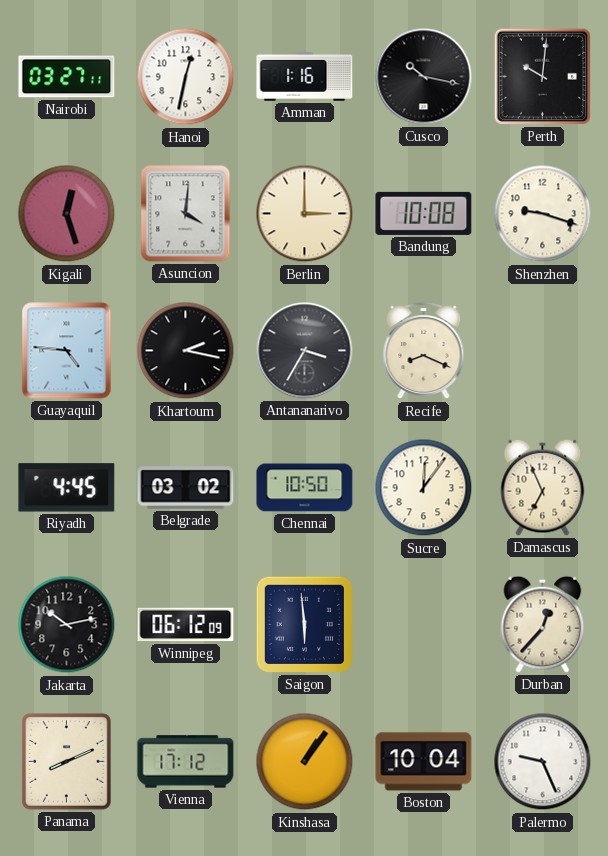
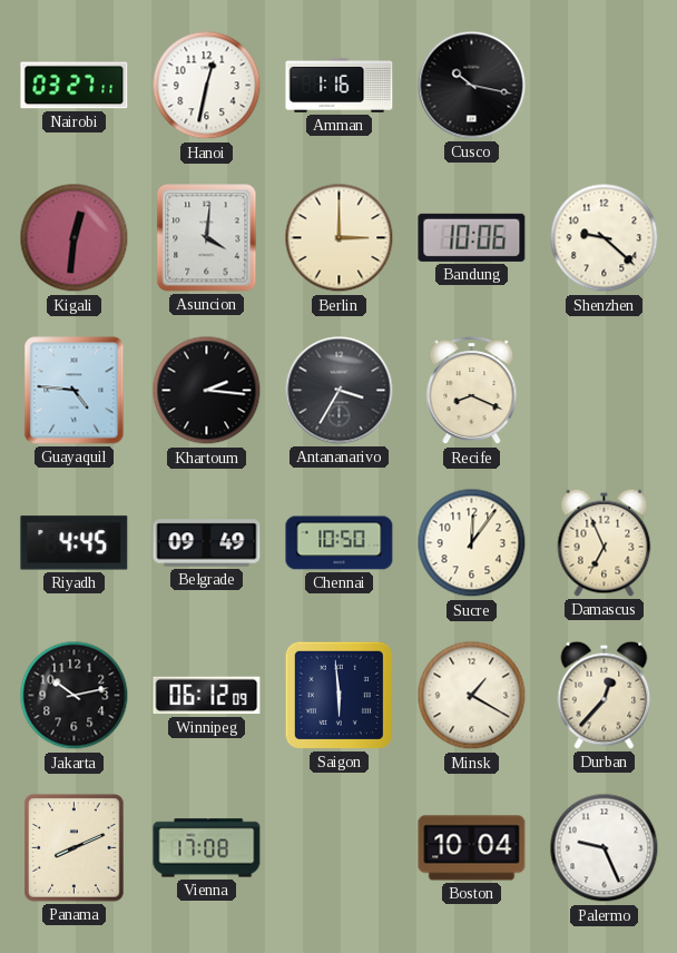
Perth: 10:01 -> none (542, 76)
Kigali: 12:27 -> 12:31 (75, 238)
Bandung: 10:08 -> 10:06 (472, 237)
Shenzhen: 9:18 -> 9:22 (605, 238)
Khartoum: 2:17 -> 2:16 (207, 391)
Belgrade: 03:02 -> 09:49 (207, 543)
Minsk: none -> 1:20 (472, 696)
Vienna: 17:12 -> 17:08 (207, 848)
Kinshasa: 1:06 -> none (305, 762)
